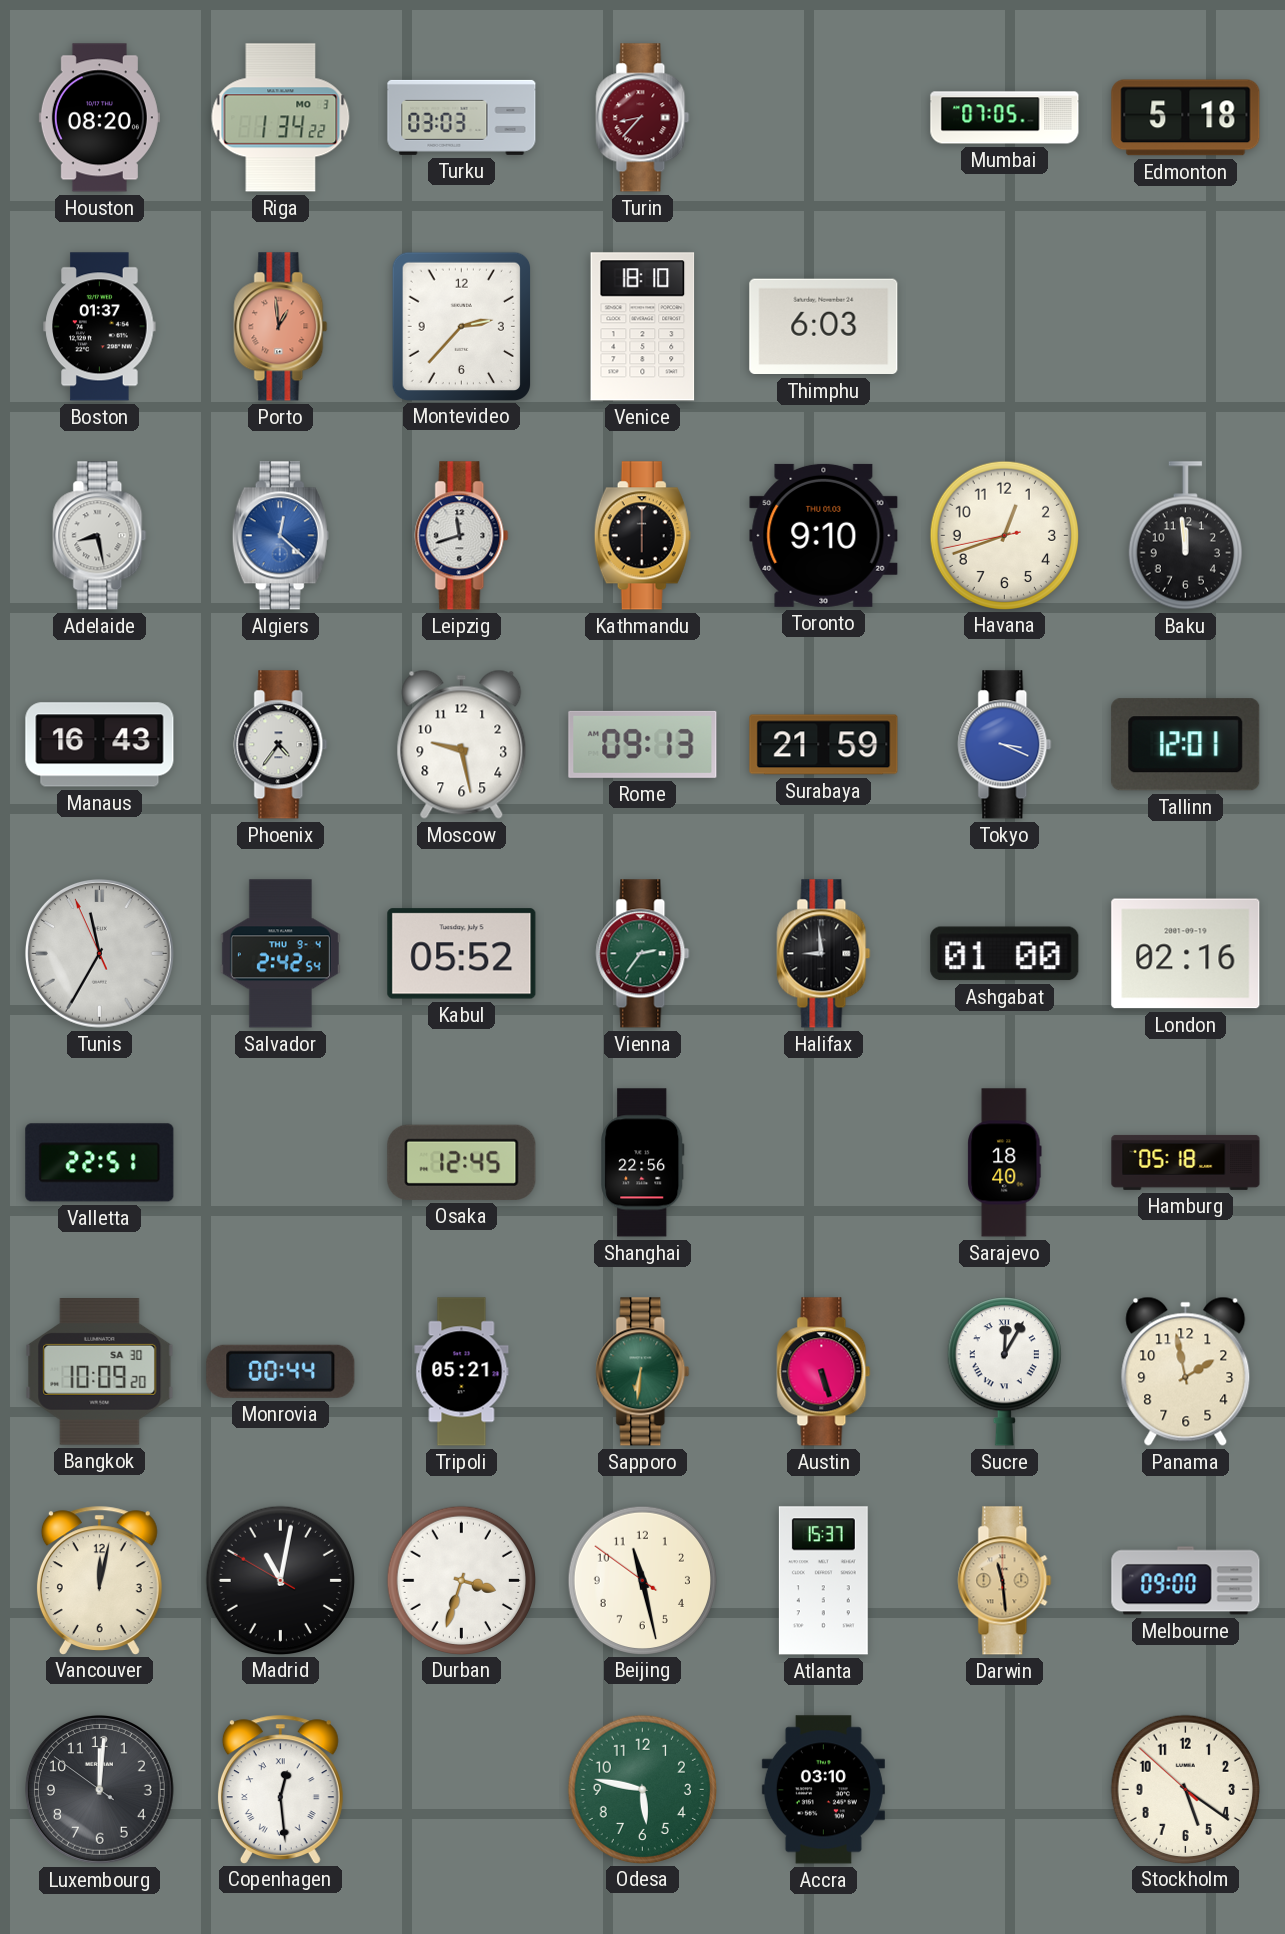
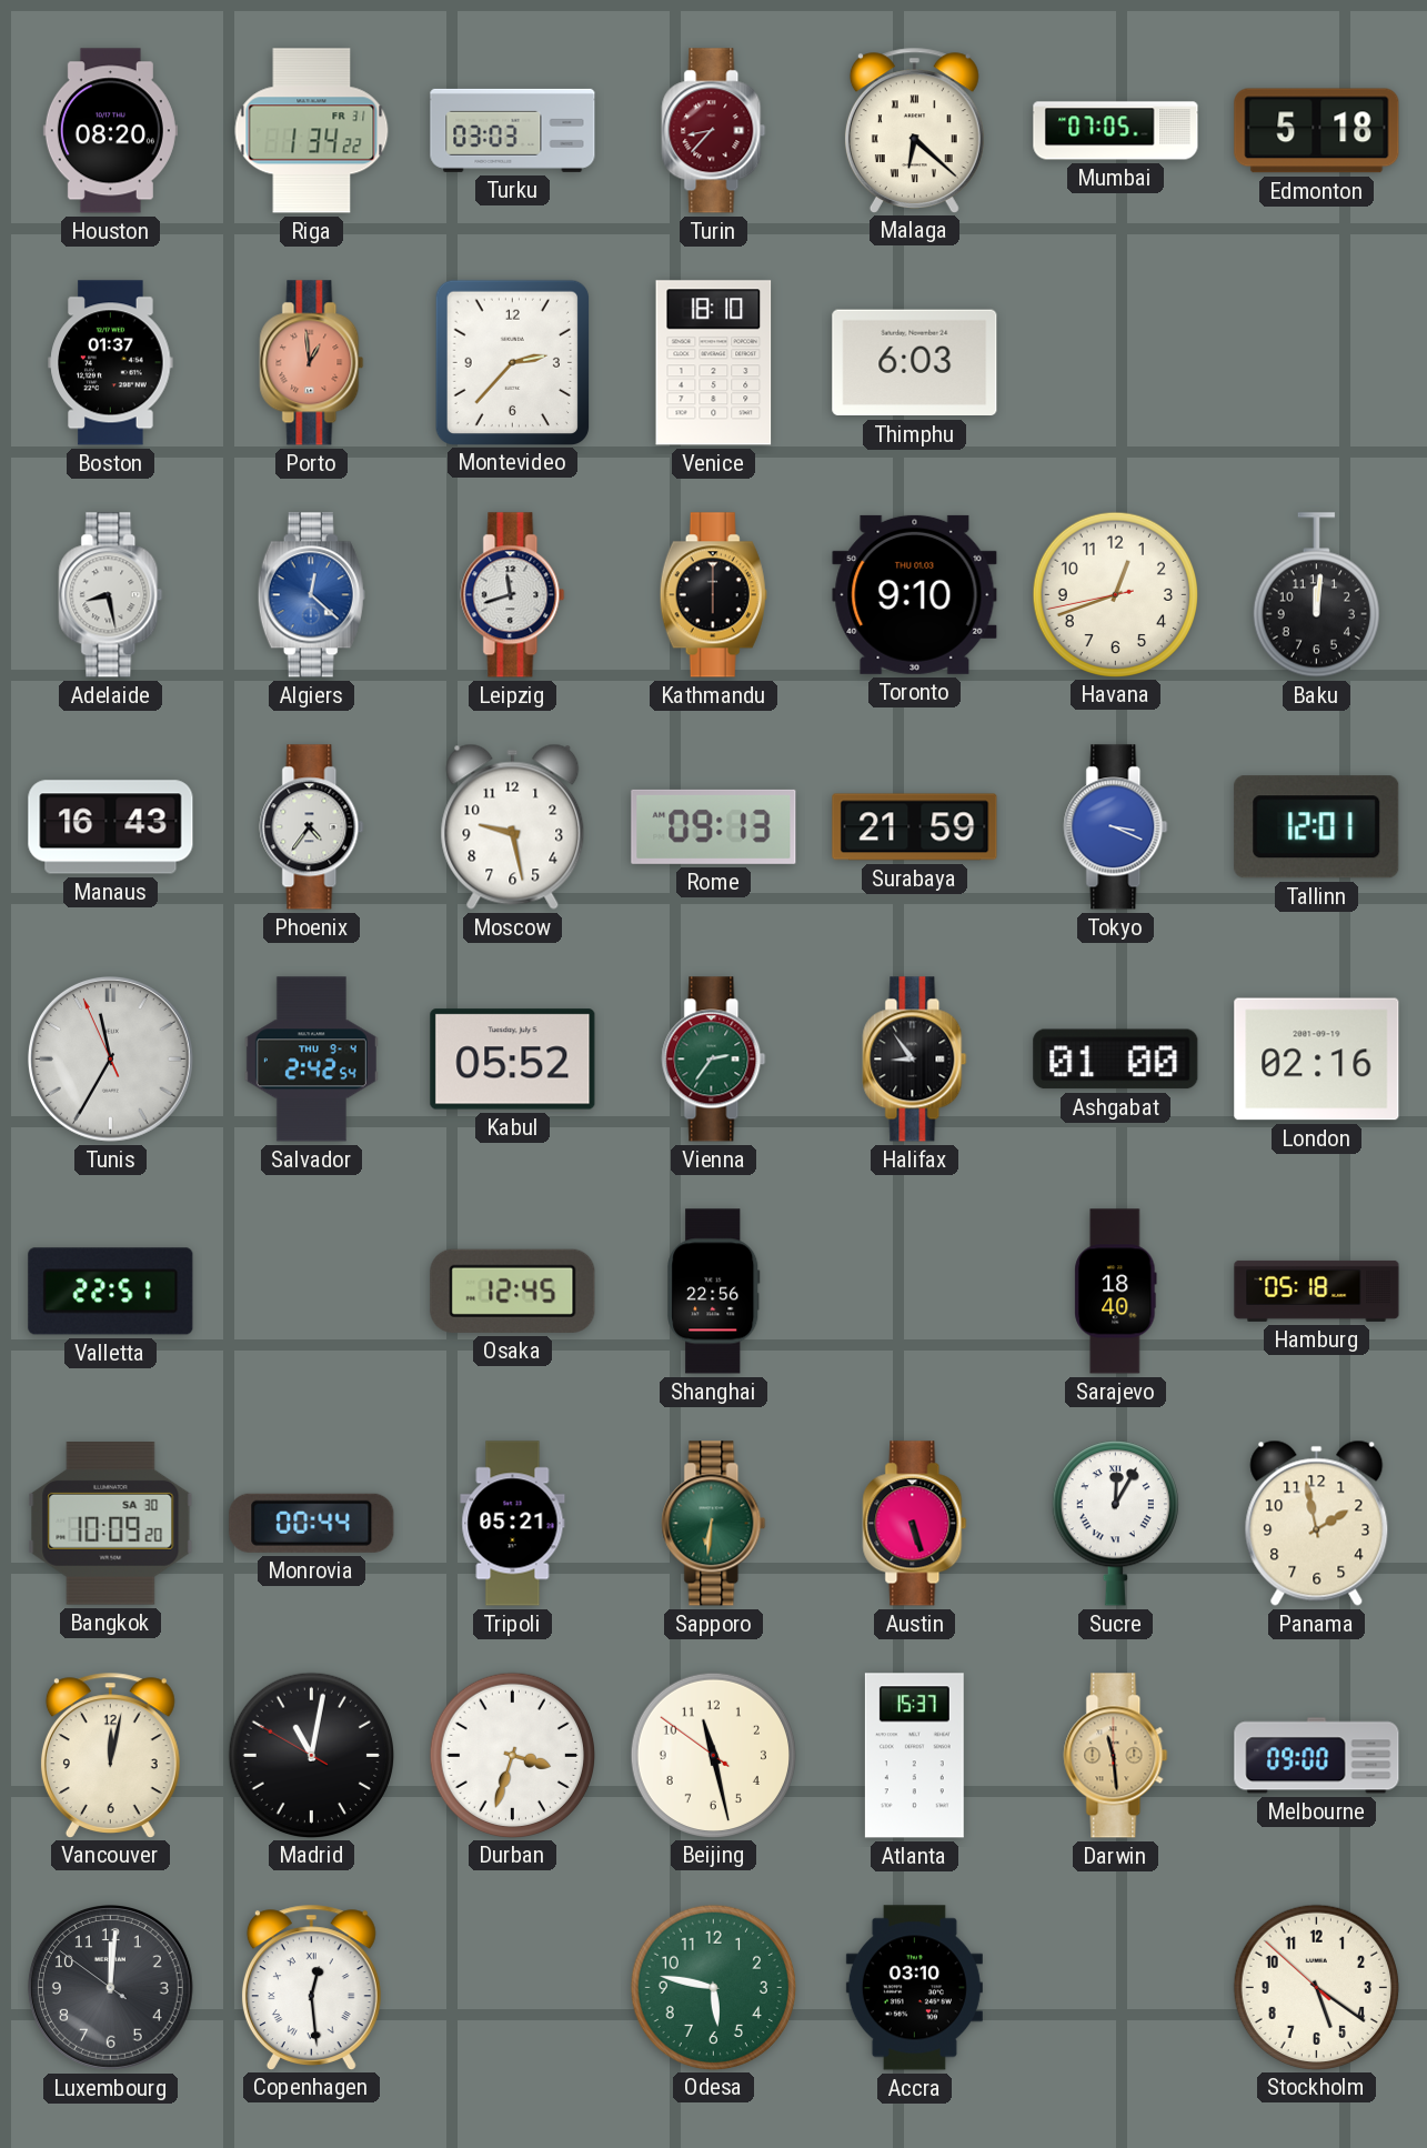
Riga date: MO 3 -> FR 31 (312, 131)
Malaga: none -> 6:22 (914, 130)
Baku: 11:59 -> 12:01 (1316, 595)
Halifax: 8:59 -> 8:54 (915, 1060)
